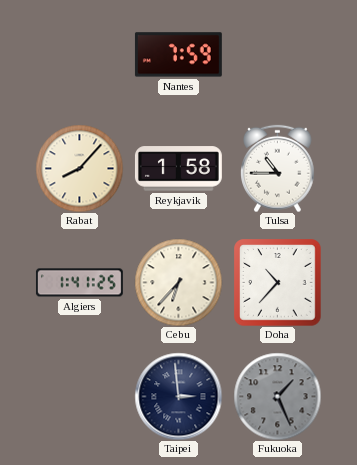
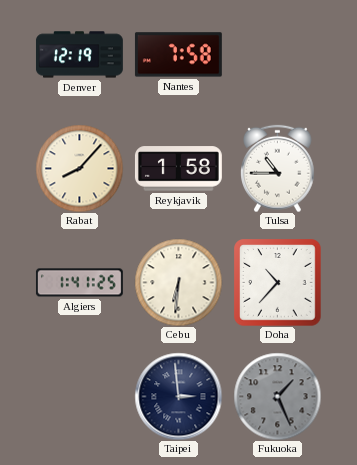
Denver: none -> 12:19 (79, 55)
Nantes: 7:59 -> 7:58 (178, 55)
Cebu: 6:37 -> 6:31 (178, 282)
